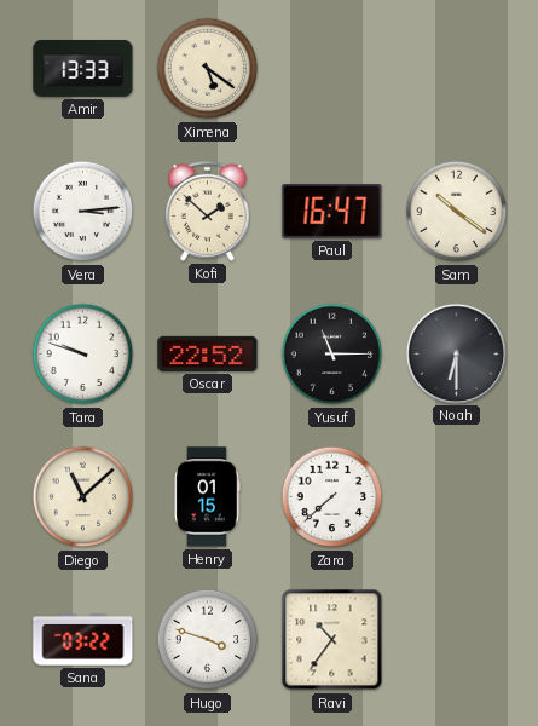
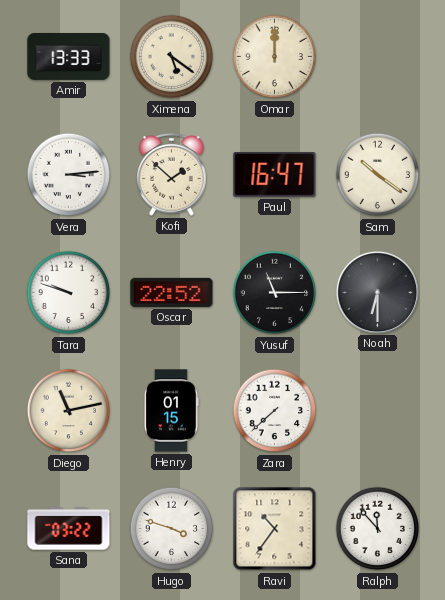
Omar: none -> 12:00 (275, 57)
Diego: 11:08 -> 11:13 (69, 411)
Ralph: none -> 11:53 (378, 529)
